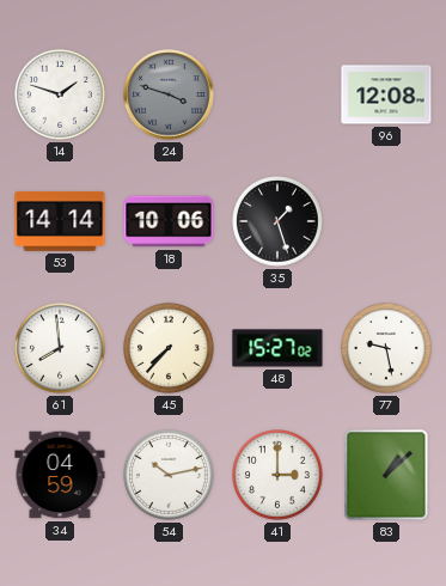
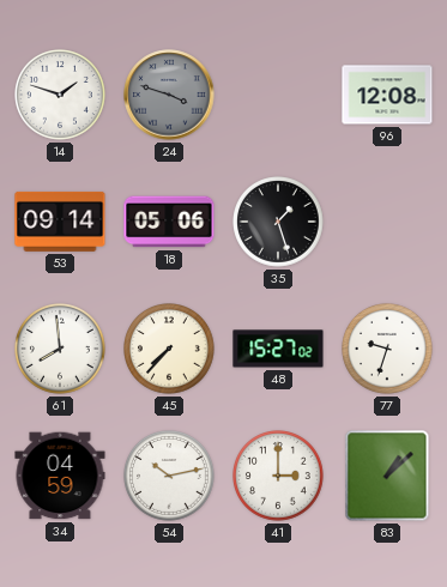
53: 14:14 -> 09:14 (60, 222)
18: 10:06 -> 05:06 (169, 222)
77: 9:28 -> 9:33 (388, 350)
